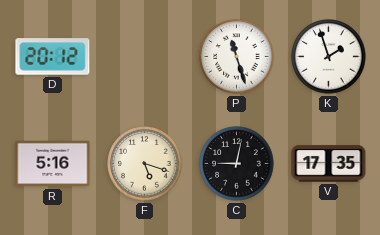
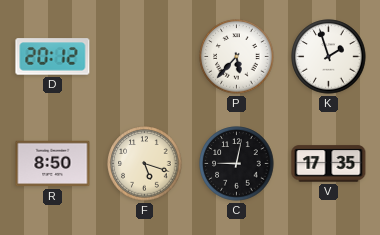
P: 11:27 -> 5:37 (237, 57)
R: 5:16 -> 8:50 (53, 164)
